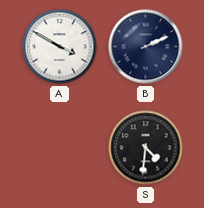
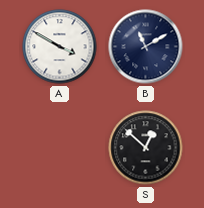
B: 2:11 -> 11:10 (146, 47)
S: 4:31 -> 12:52 (146, 148)
